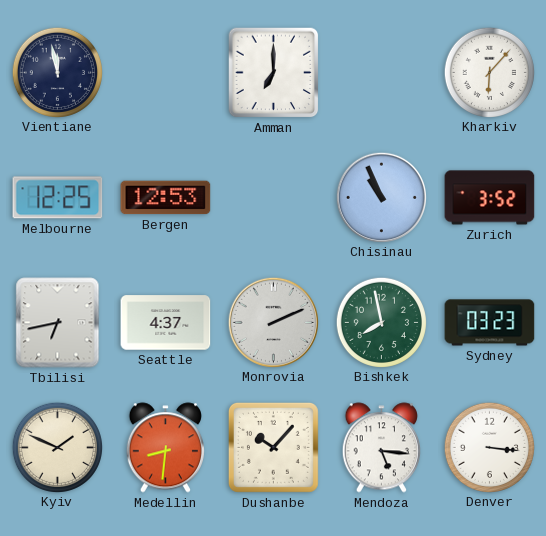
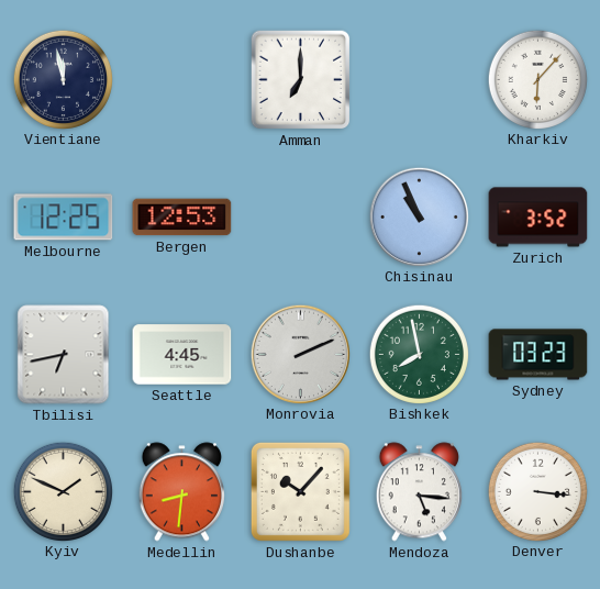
Seattle: 4:37 -> 4:45 (182, 355)
